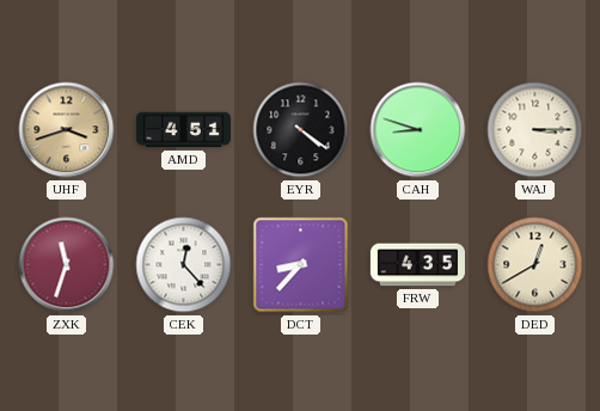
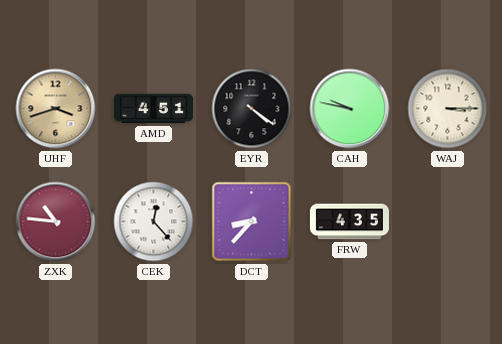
CAH: 8:48 -> 9:47 (350, 109)
ZXK: 11:33 -> 10:46 (56, 222)
DED: 12:40 -> none (535, 265)
